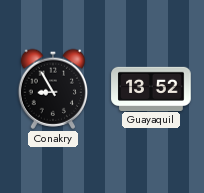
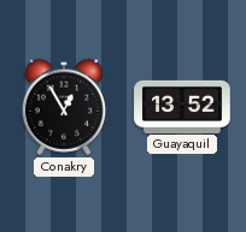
Conakry: 8:55 -> 12:55 (64, 107)
